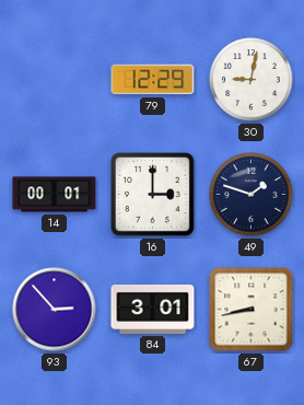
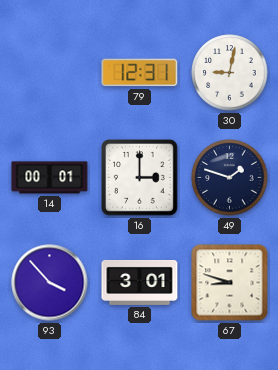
79: 12:29 -> 12:31 (140, 73)
93: 2:53 -> 3:53 (50, 283)
67: 8:43 -> 8:48 (230, 283)
